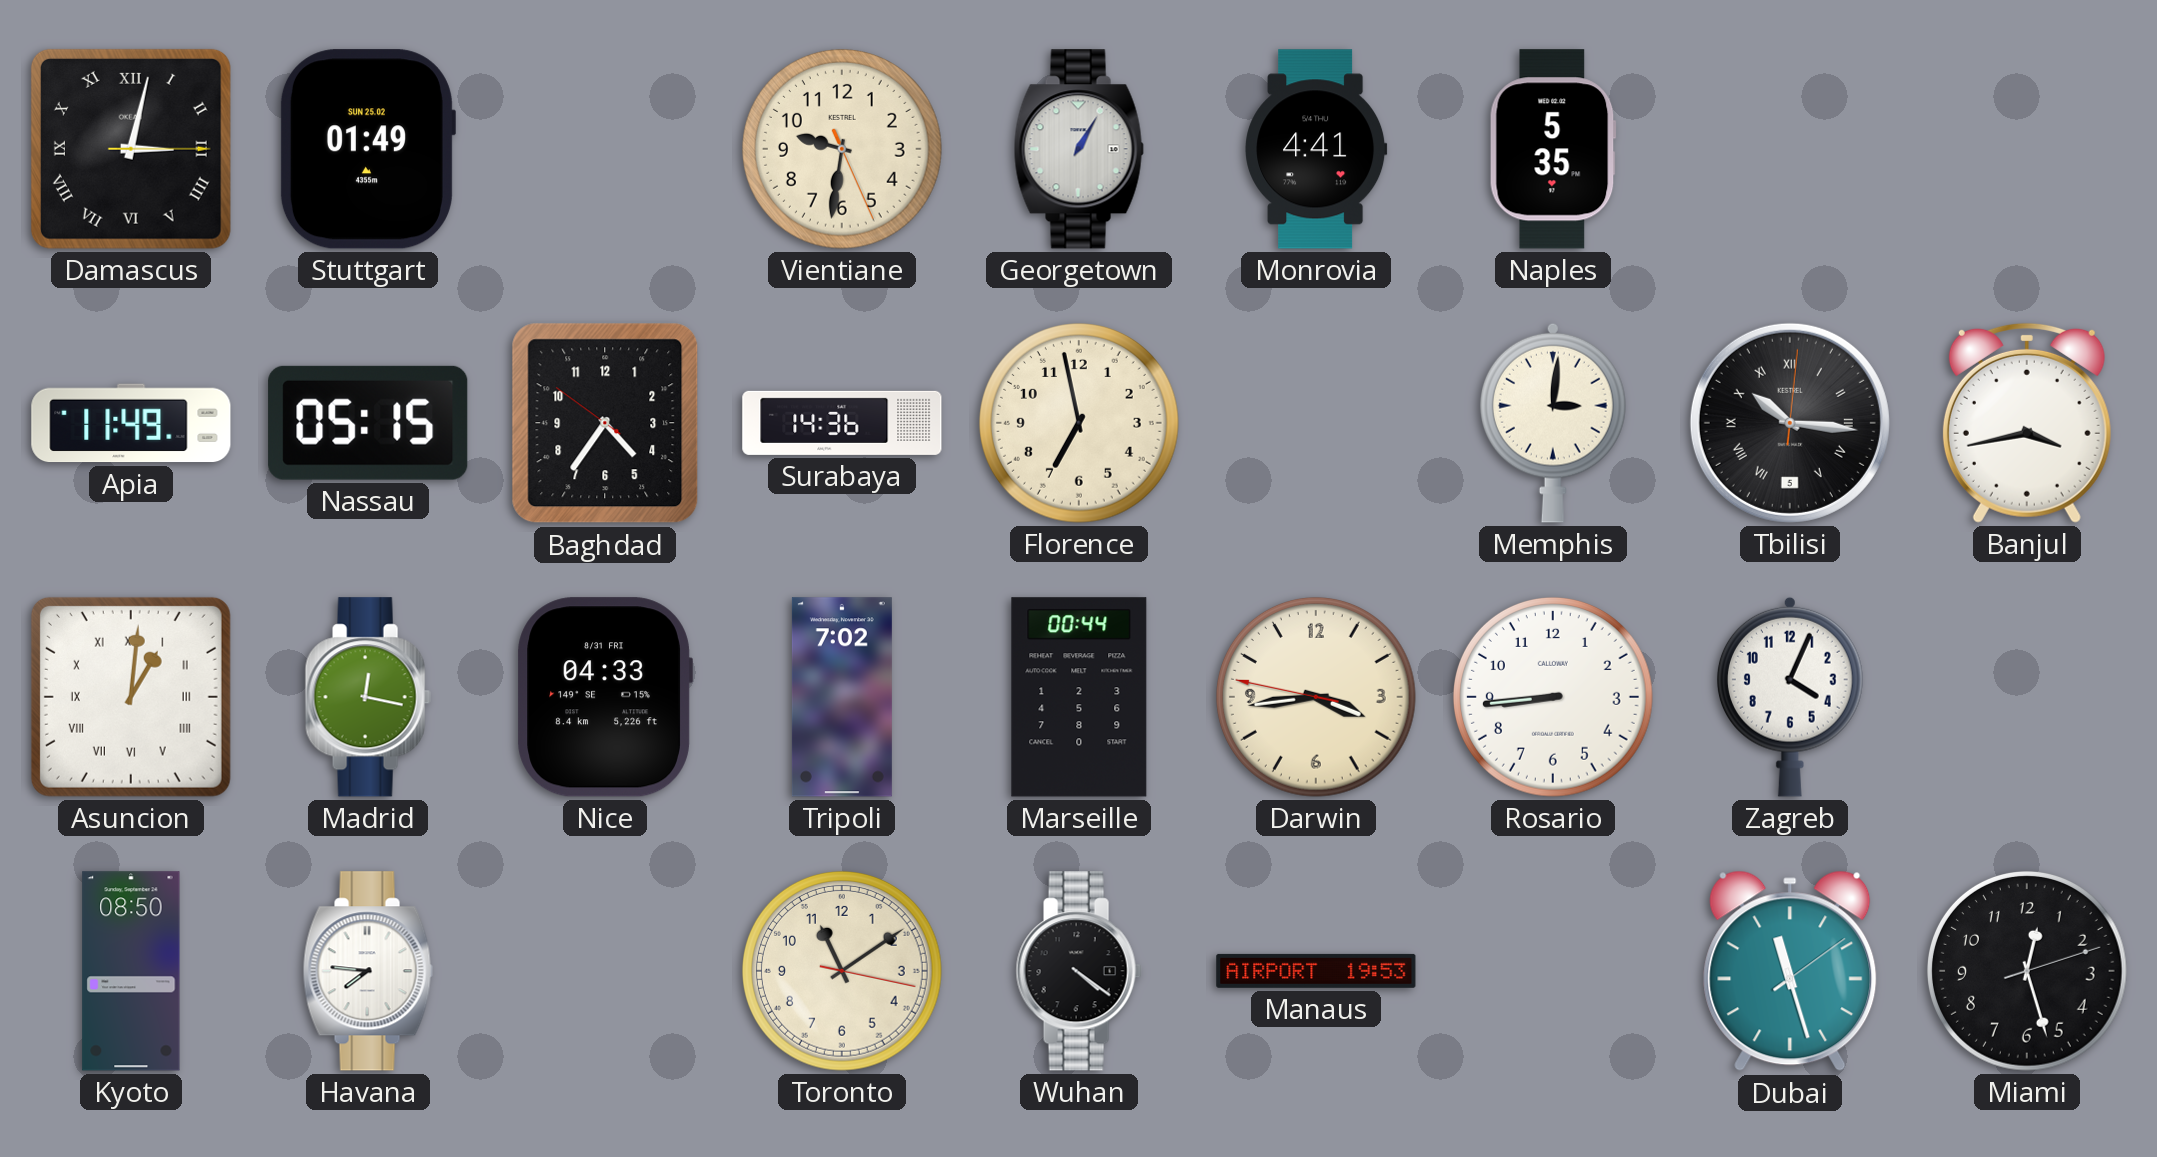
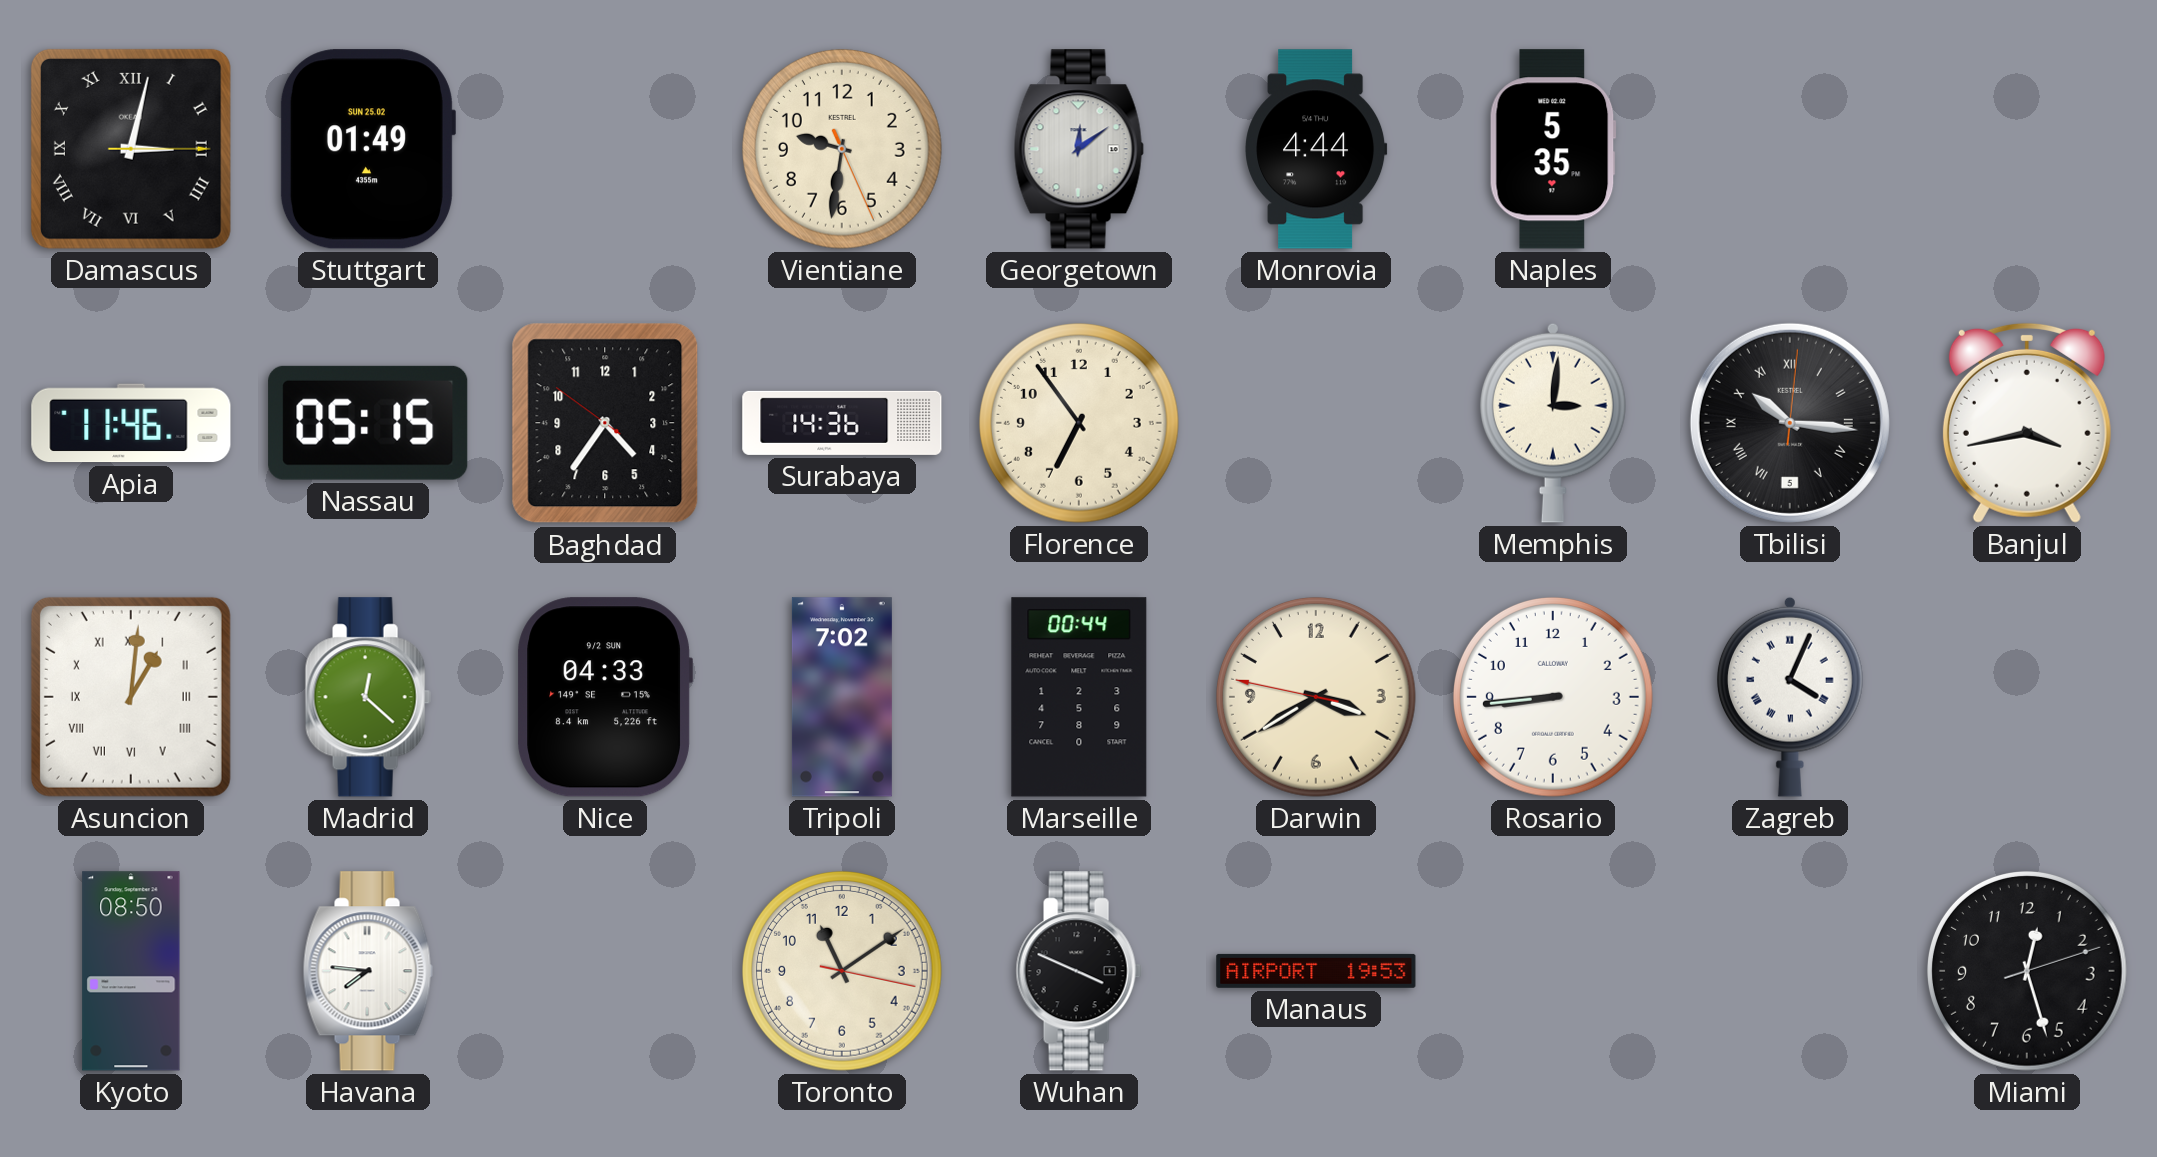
Georgetown: 1:05 -> 12:09 (1079, 149)
Monrovia: 4:41 -> 4:44 (1316, 149)
Apia: 11:49 -> 11:46 (131, 423)
Florence: 6:58 -> 6:54 (1079, 423)
Madrid: 12:17 -> 12:22 (368, 697)
Nice date: 8/31 FRI -> 9/2 SUN (605, 697)
Darwin: 3:43 -> 3:39 (1316, 697)
Zagreb numerals: Arabic -> Roman (1790, 697)
Wuhan: 4:21 -> 3:49 (1079, 971)
Dubai: 11:27 -> none (1790, 971)
